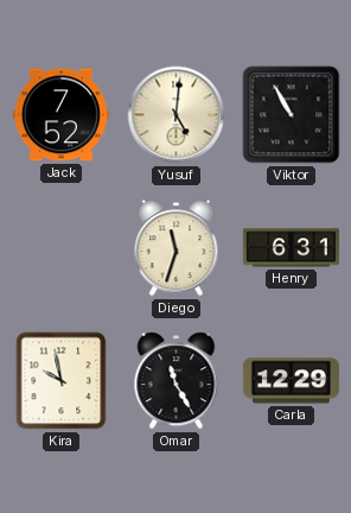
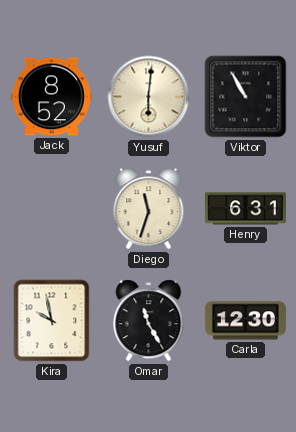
Jack: 7:52 -> 8:52 (51, 97)
Yusuf: 5:01 -> 6:01 (149, 97)
Carla: 12:29 -> 12:30 (245, 321)
